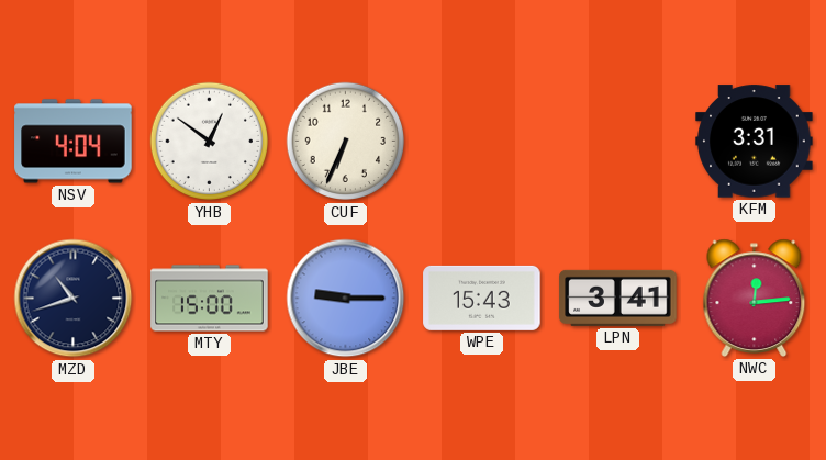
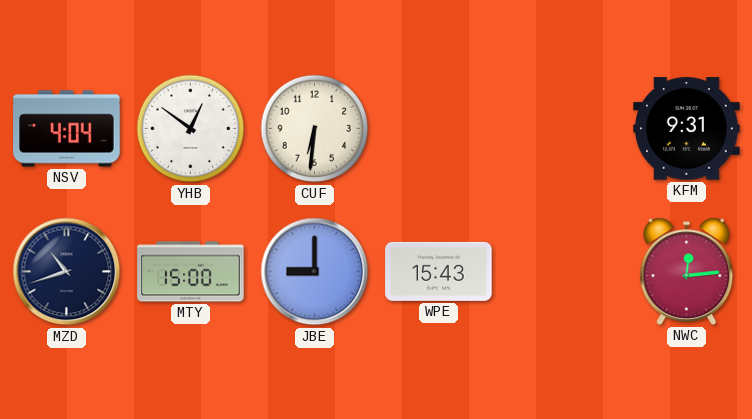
CUF: 6:34 -> 6:31 (315, 129)
KFM: 3:31 -> 9:31 (687, 129)
JBE: 9:15 -> 9:00 (315, 272)
LPN: 3:41 -> none (618, 298)
